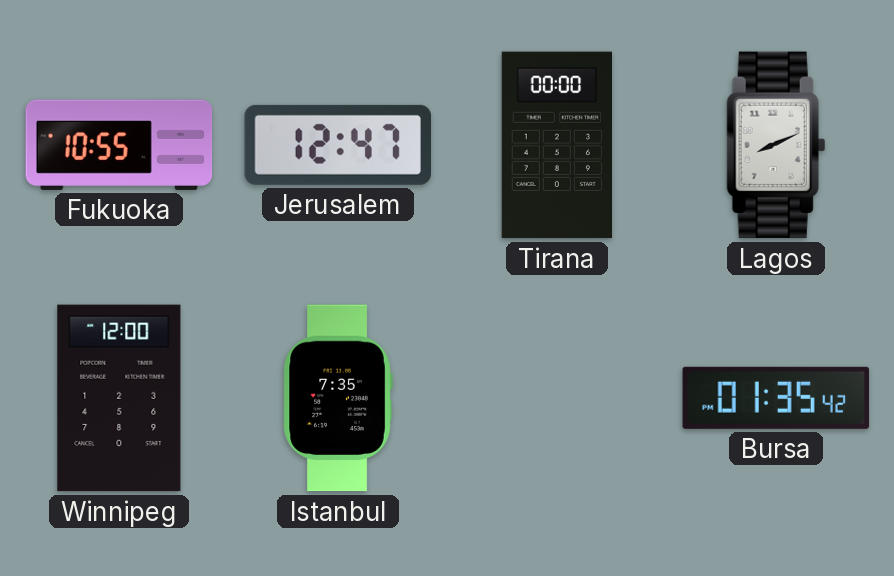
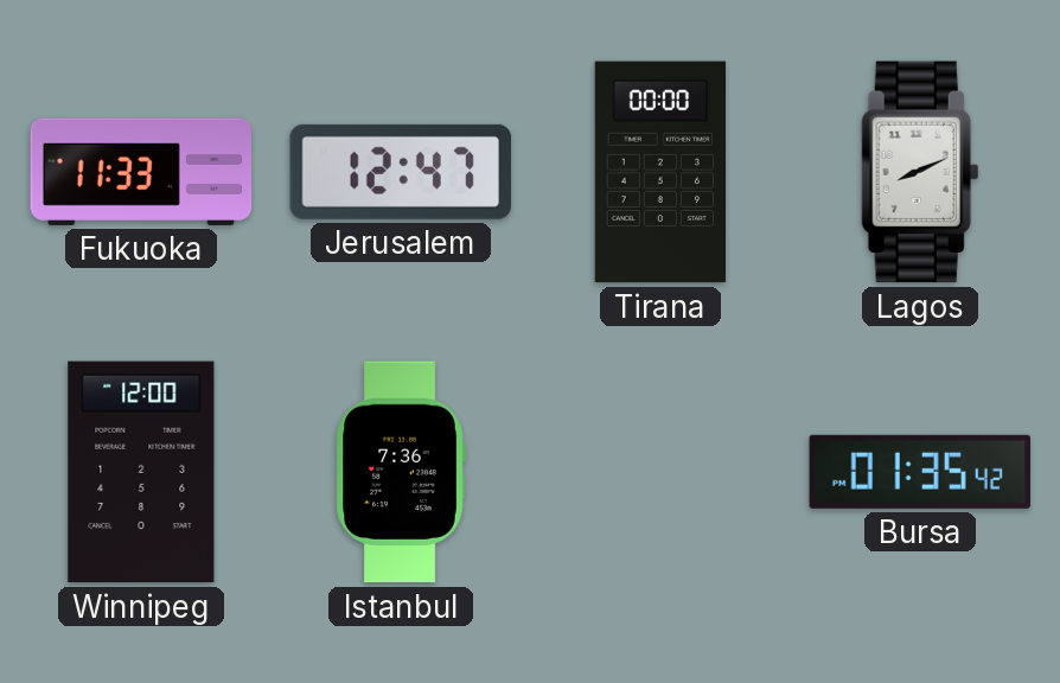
Fukuoka: 10:55 -> 11:33 (141, 172)
Istanbul: 7:35 -> 7:36 (401, 472)
